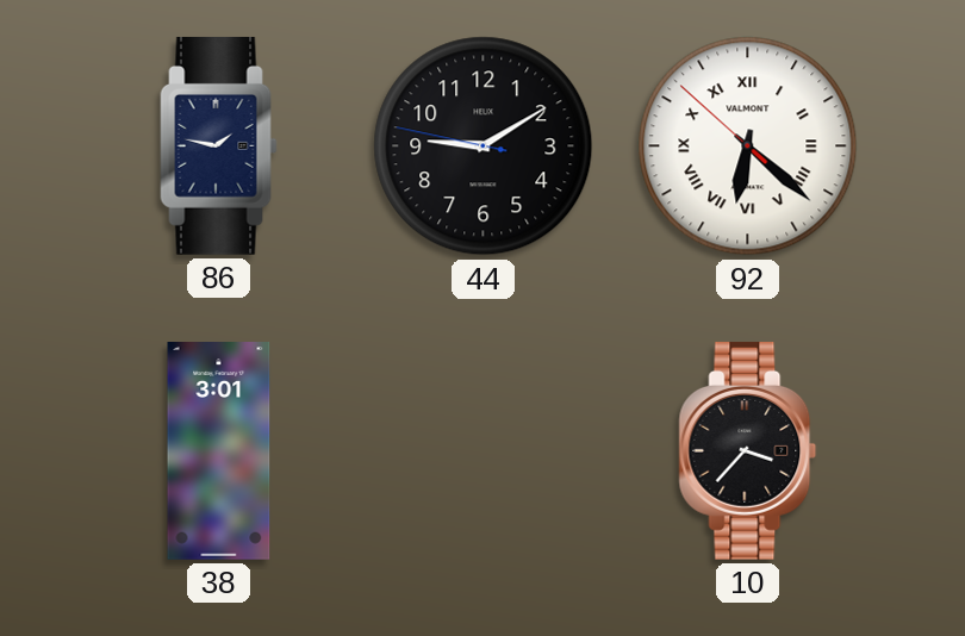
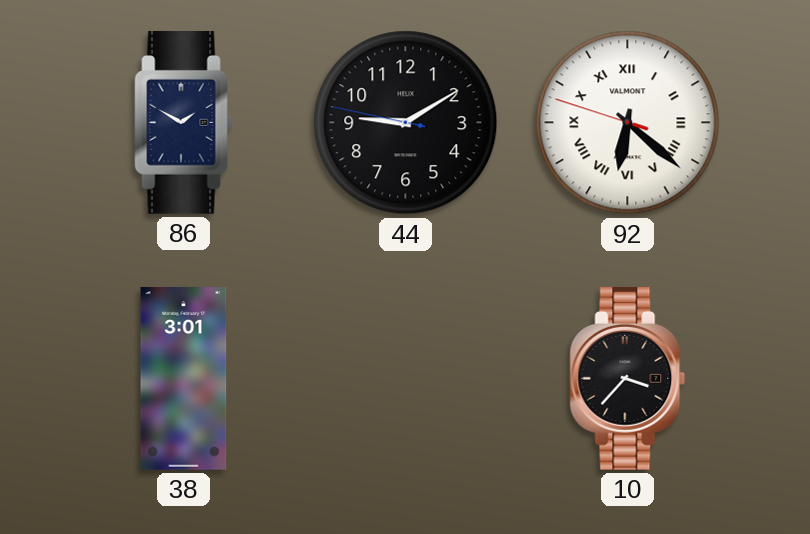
86: 1:47 -> 1:50 (184, 122)
92: 6:21:52 -> 6:21:48 (628, 123)
